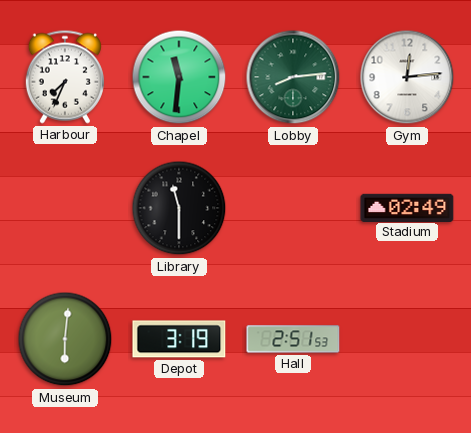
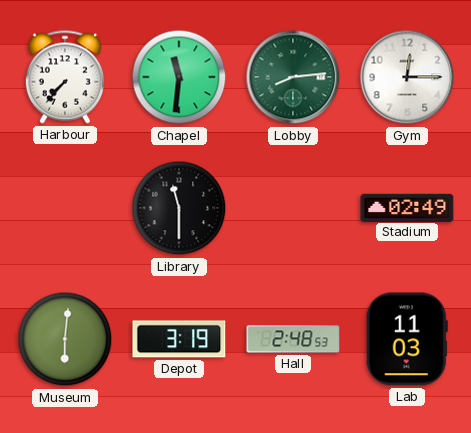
Harbour: 7:34 -> 7:37 (65, 77)
Gym: 12:14 -> 12:15 (407, 77)
Hall: 2:51 -> 2:48 (293, 339)
Lab: none -> 11:03 (407, 339)
